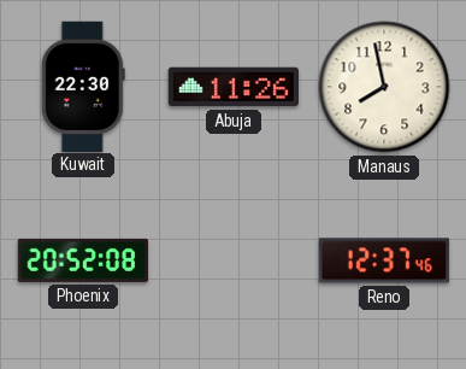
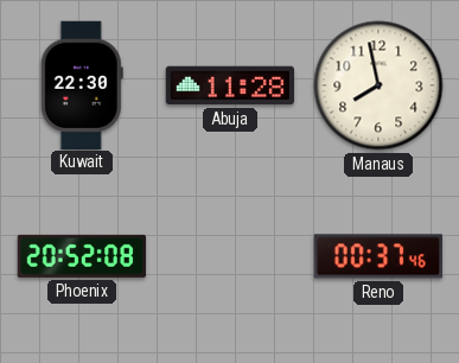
Abuja: 11:26 -> 11:28 (229, 85)
Reno: 12:37 -> 00:37 (378, 256)
